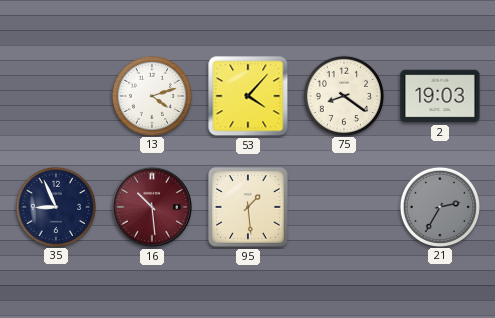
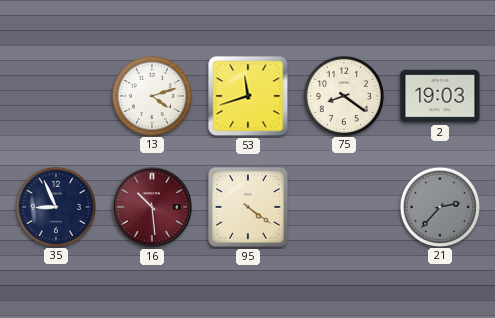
53: 4:07 -> 11:42 (248, 96)
95: 1:29 -> 4:21 (248, 207)
21: 2:35 -> 2:37 (439, 206)
